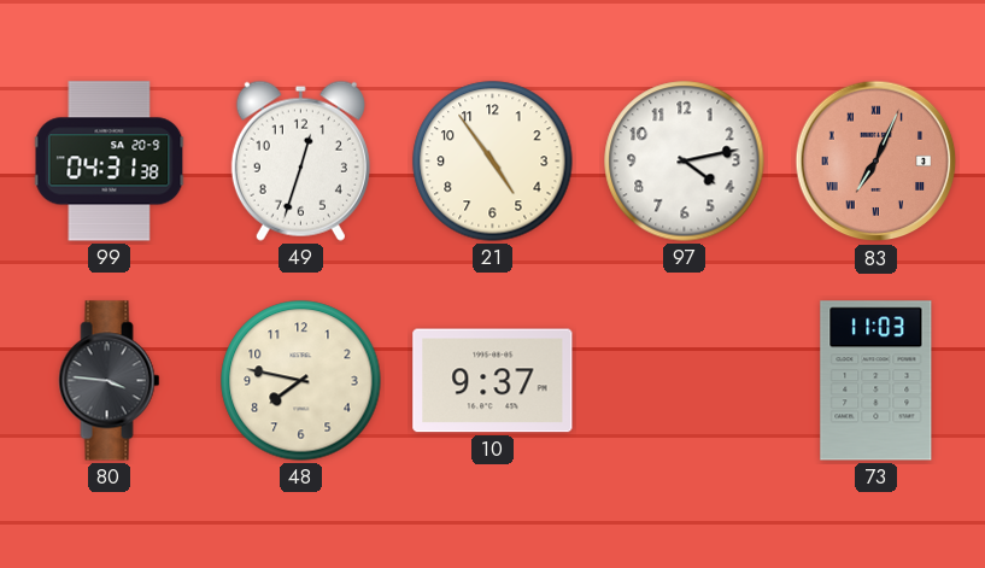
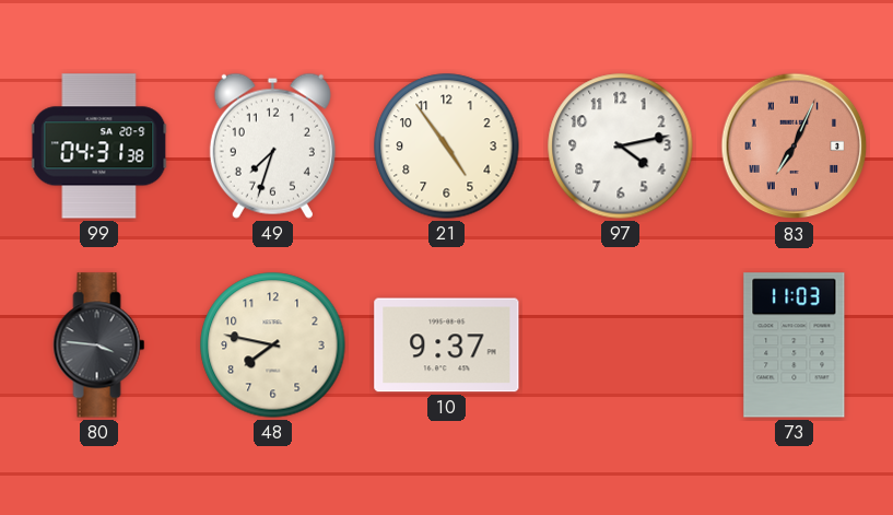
49: 12:33 -> 7:33 (272, 145)
